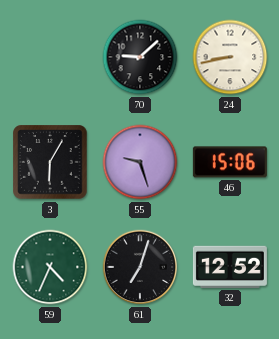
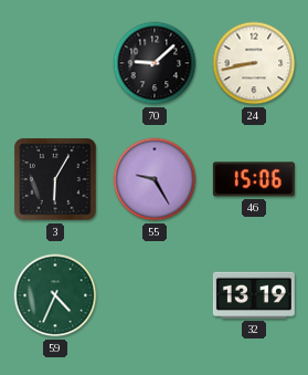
55: 9:27 -> 9:25 (155, 179)
61: 7:03 -> none (140, 267)
32: 12:52 -> 13:19 (254, 295)
